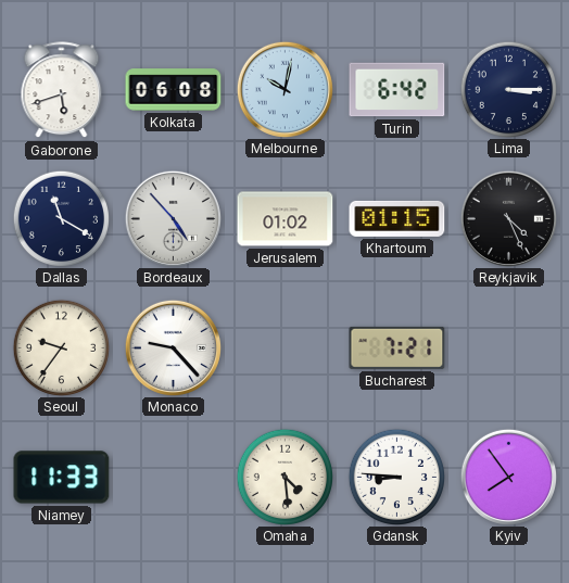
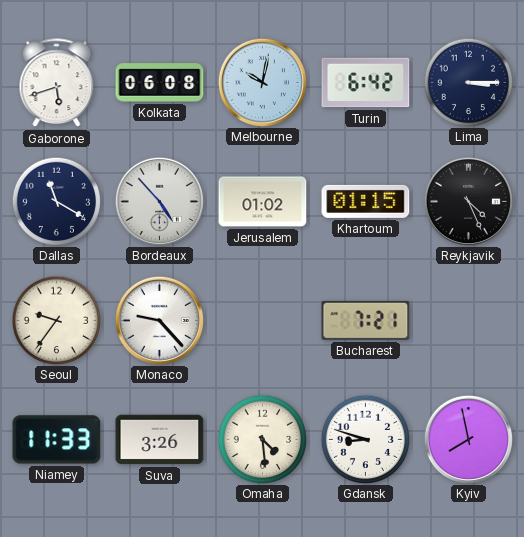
Suva: none -> 3:26 (160, 440)
Gdansk: 8:46 -> 8:48 (365, 439)
Kyiv: 7:54 -> 7:58 (468, 439)
